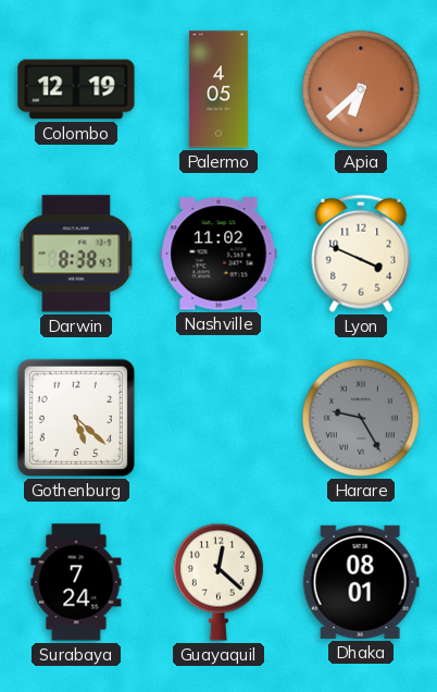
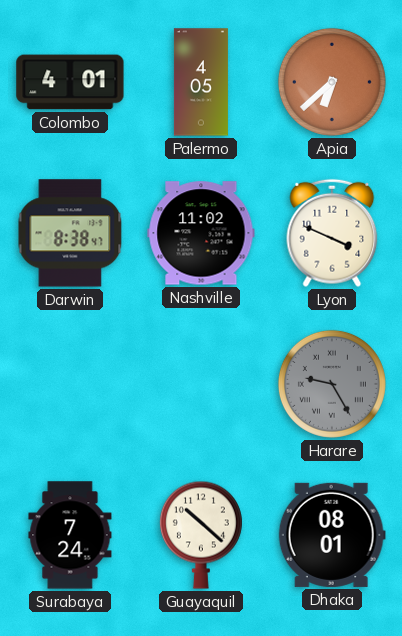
Colombo: 12:19 -> 4:01 (70, 82)
Gothenburg: 5:22 -> none (76, 418)
Guayaquil: 12:22 -> 10:22 (201, 535)
